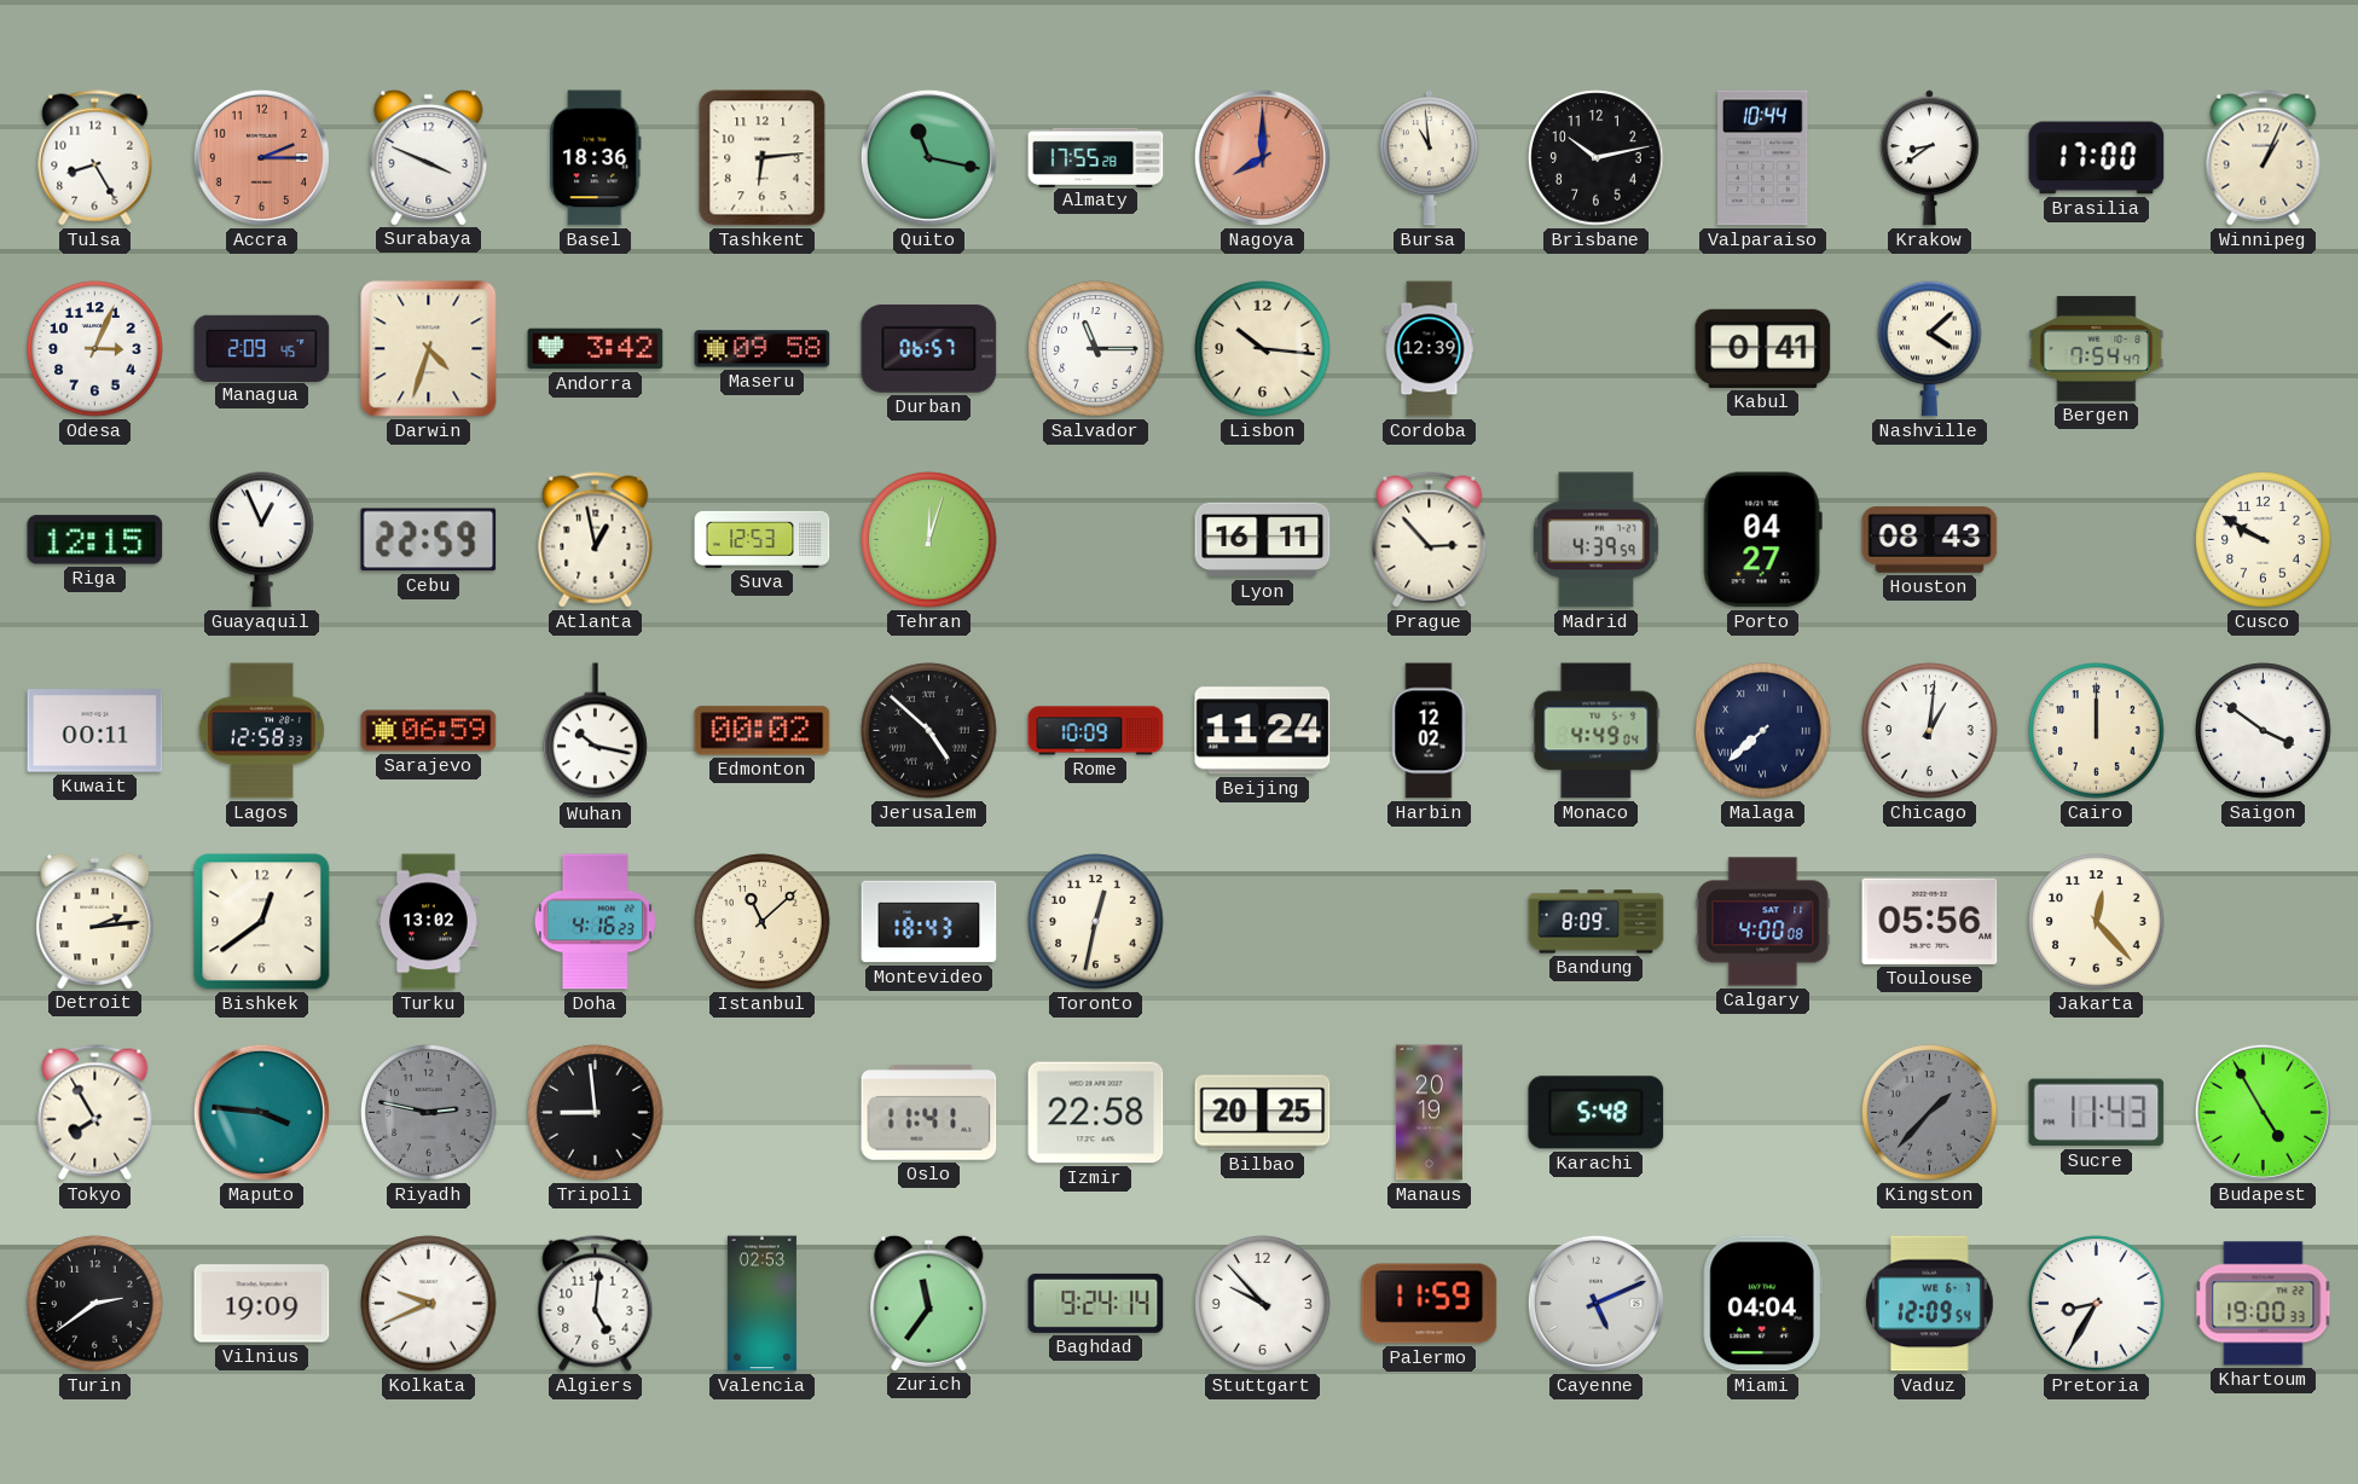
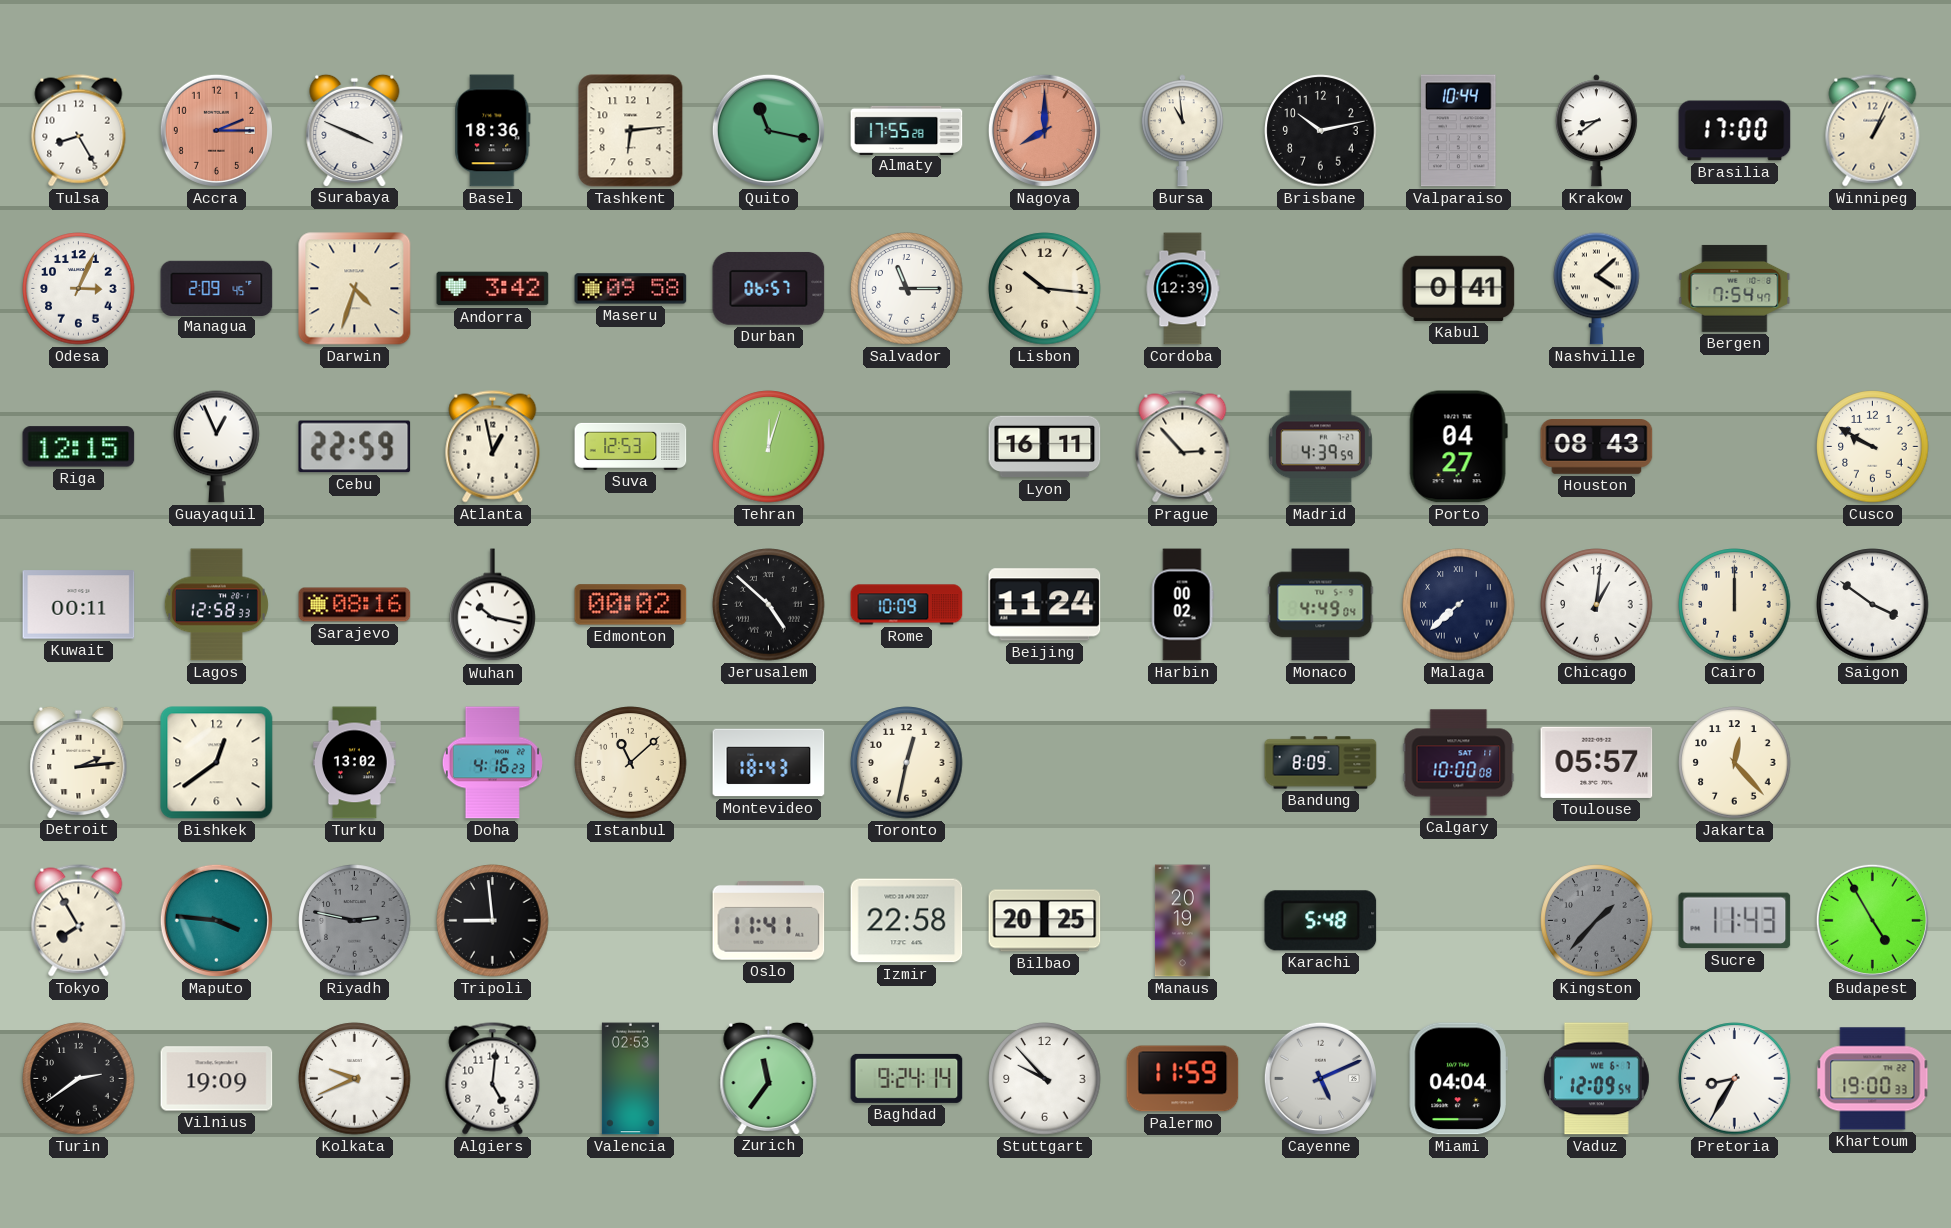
Sarajevo: 06:59 -> 08:16 (355, 605)
Harbin: 12:02 -> 00:02 (1182, 605)
Calgary: 4:00 -> 10:00 (1459, 763)
Toulouse: 05:56 -> 05:57 (1597, 762)
